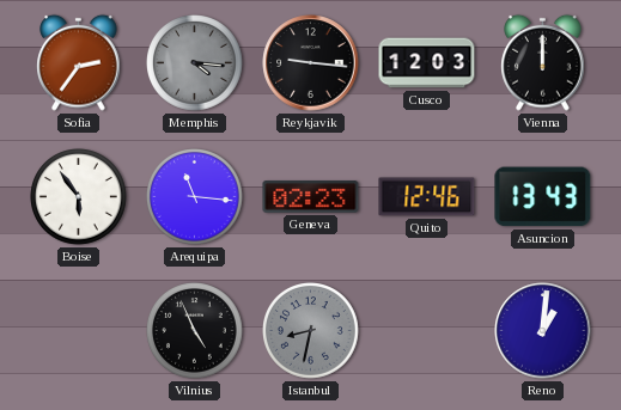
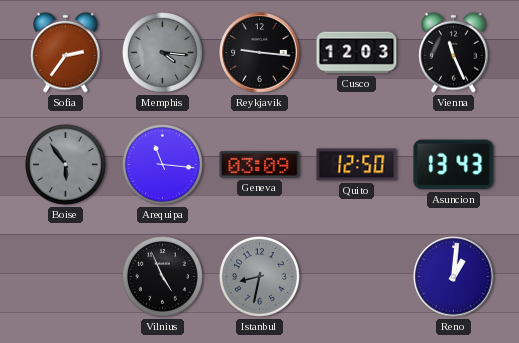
Vienna: 12:00 -> 11:26 (454, 52)
Boise dial: white -> grey (66, 165)
Geneva: 02:23 -> 03:09 (260, 165)
Quito: 12:46 -> 12:50 (357, 165)
